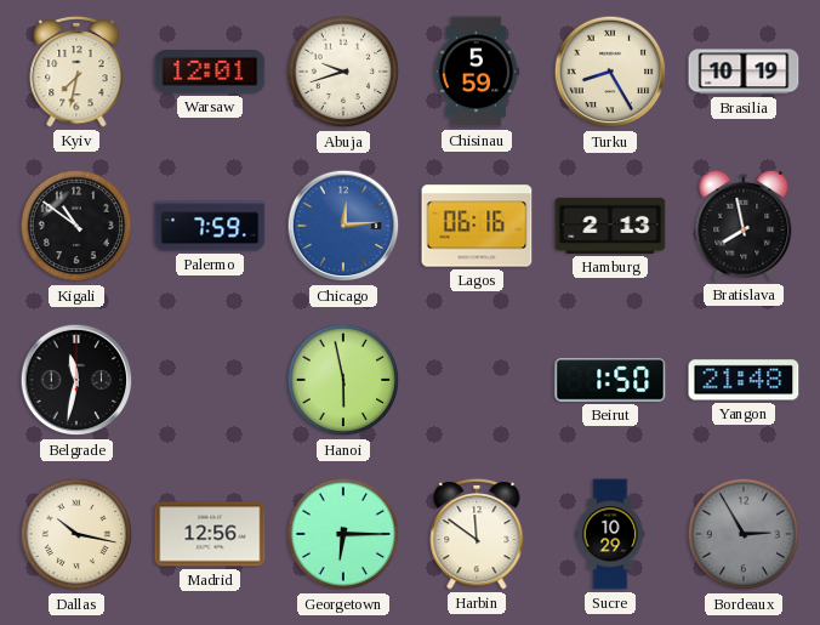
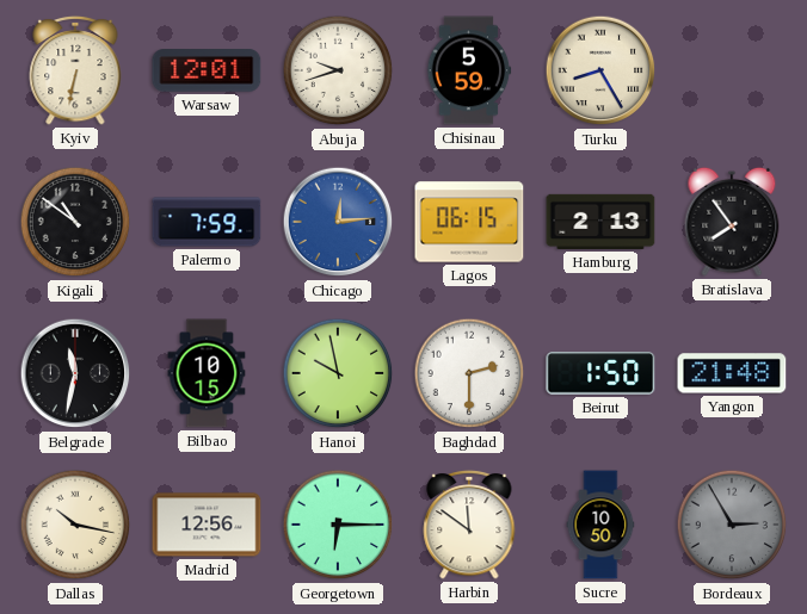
Kyiv: 7:32 -> 6:32 (75, 70)
Brasilia: 10:19 -> none (744, 72)
Lagos: 06:16 -> 06:15 (469, 222)
Bratislava: 7:58 -> 7:54 (732, 222)
Bilbao: none -> 10:15 (207, 373)
Hanoi: 5:58 -> 9:58 (338, 373)
Baghdad: none -> 2:30 (469, 373)
Sucre: 10:29 -> 10:50 (600, 525)
